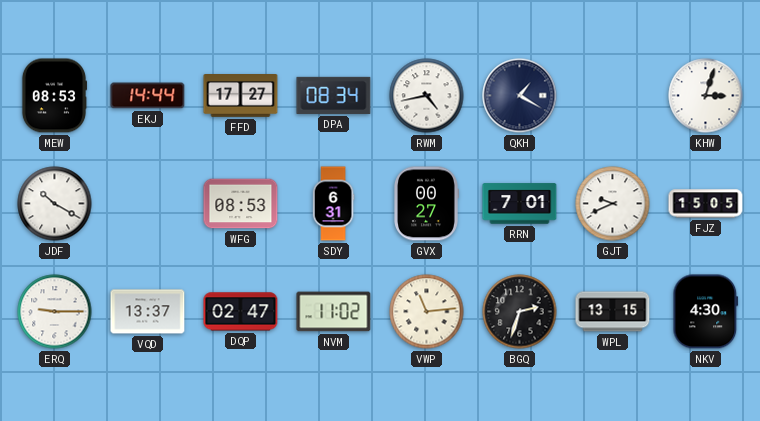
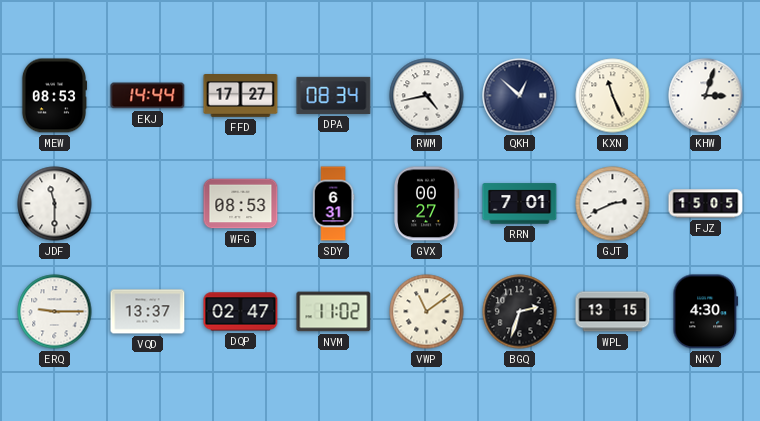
QKH: 1:20 -> 12:52 (520, 96)
KXN: none -> 11:26 (613, 96)
JDF: 10:20 -> 11:30 (55, 204)
GJT: 9:41 -> 2:41 (613, 204)
VWP: 11:14 -> 11:09 (427, 312)
